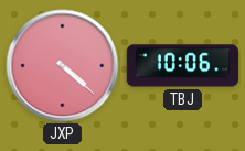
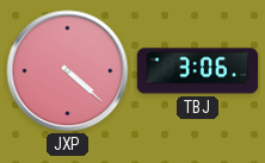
TBJ: 10:06 -> 3:06 (198, 71)
